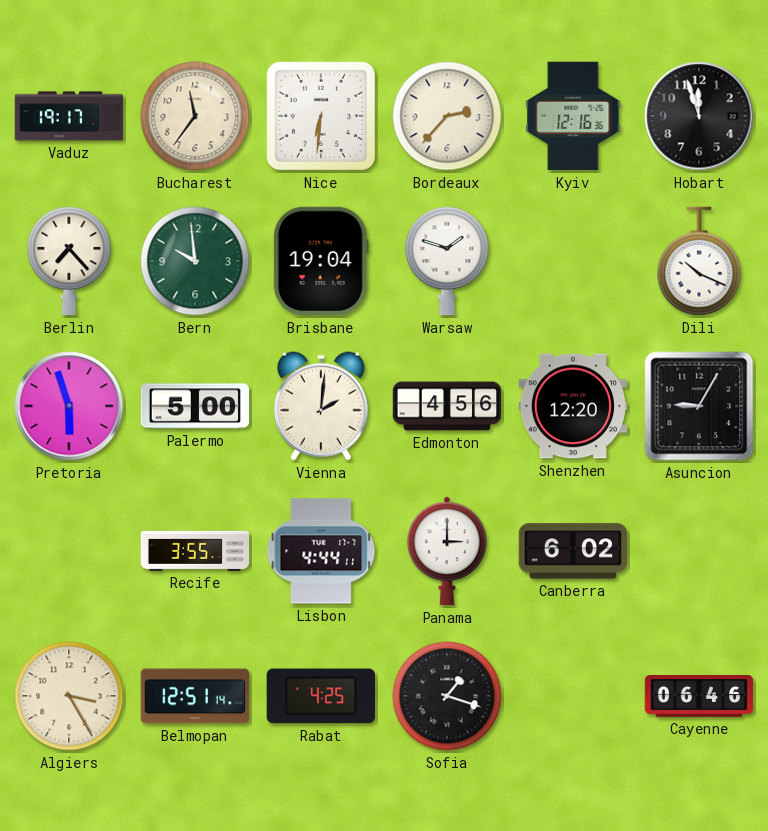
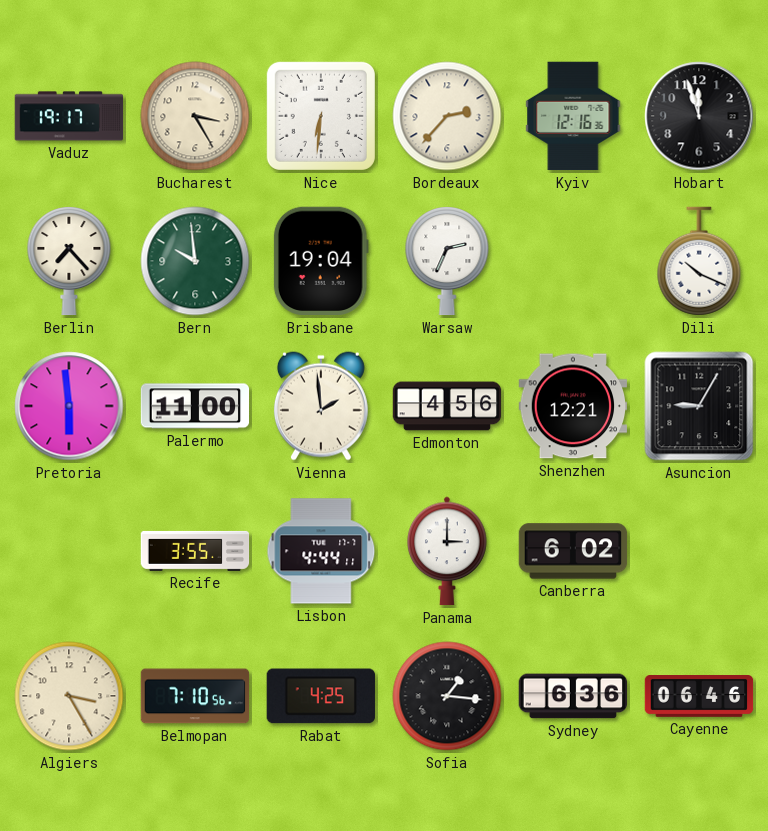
Bucharest: 11:36 -> 3:25 (195, 116)
Warsaw: 1:48 -> 2:34 (447, 262)
Pretoria: 5:57 -> 5:59 (69, 406)
Palermo: 5:00 -> 11:00 (195, 406)
Vienna: 2:01 -> 1:59 (321, 406)
Shenzhen: 12:20 -> 12:21 (573, 406)
Belmopan: 12:51 -> 7:10 (195, 696)
Sofia: 1:18 -> 1:16 (447, 696)
Sydney: none -> 6:36 (573, 696)
